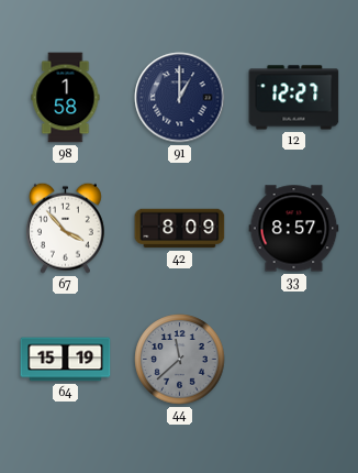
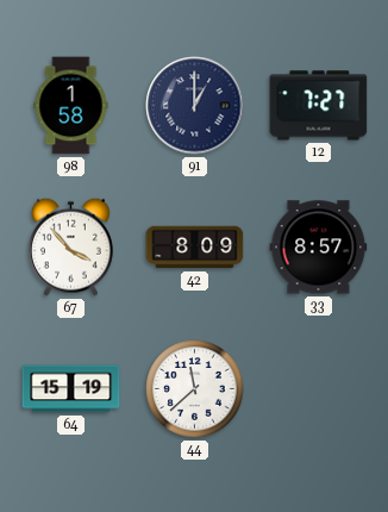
12: 12:27 -> 7:27 (319, 106)
44 dial: grey -> white (195, 389)
